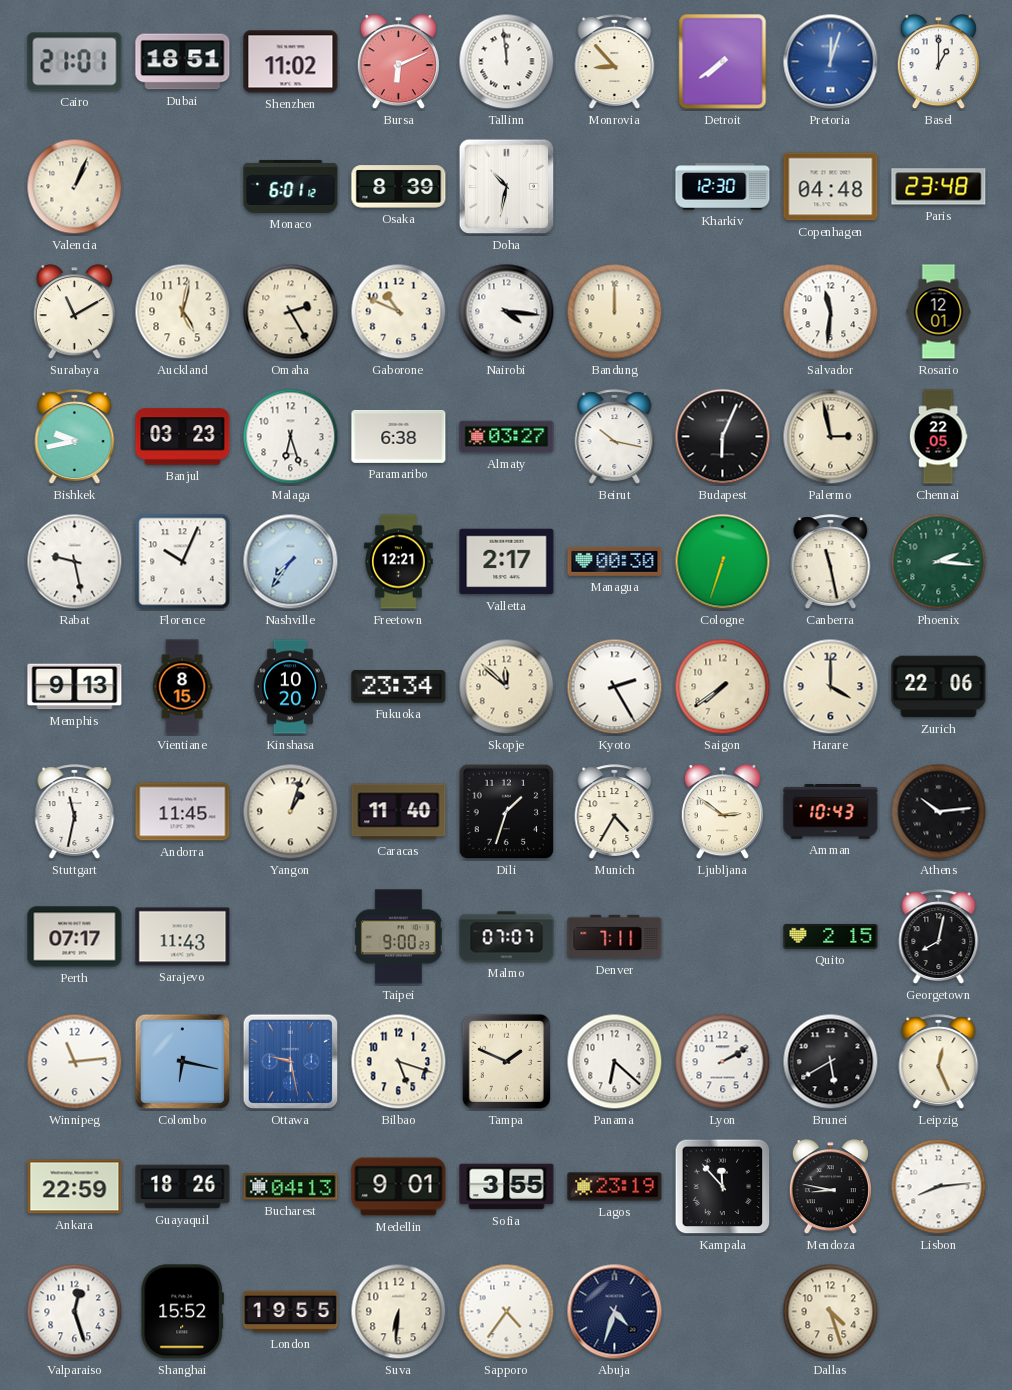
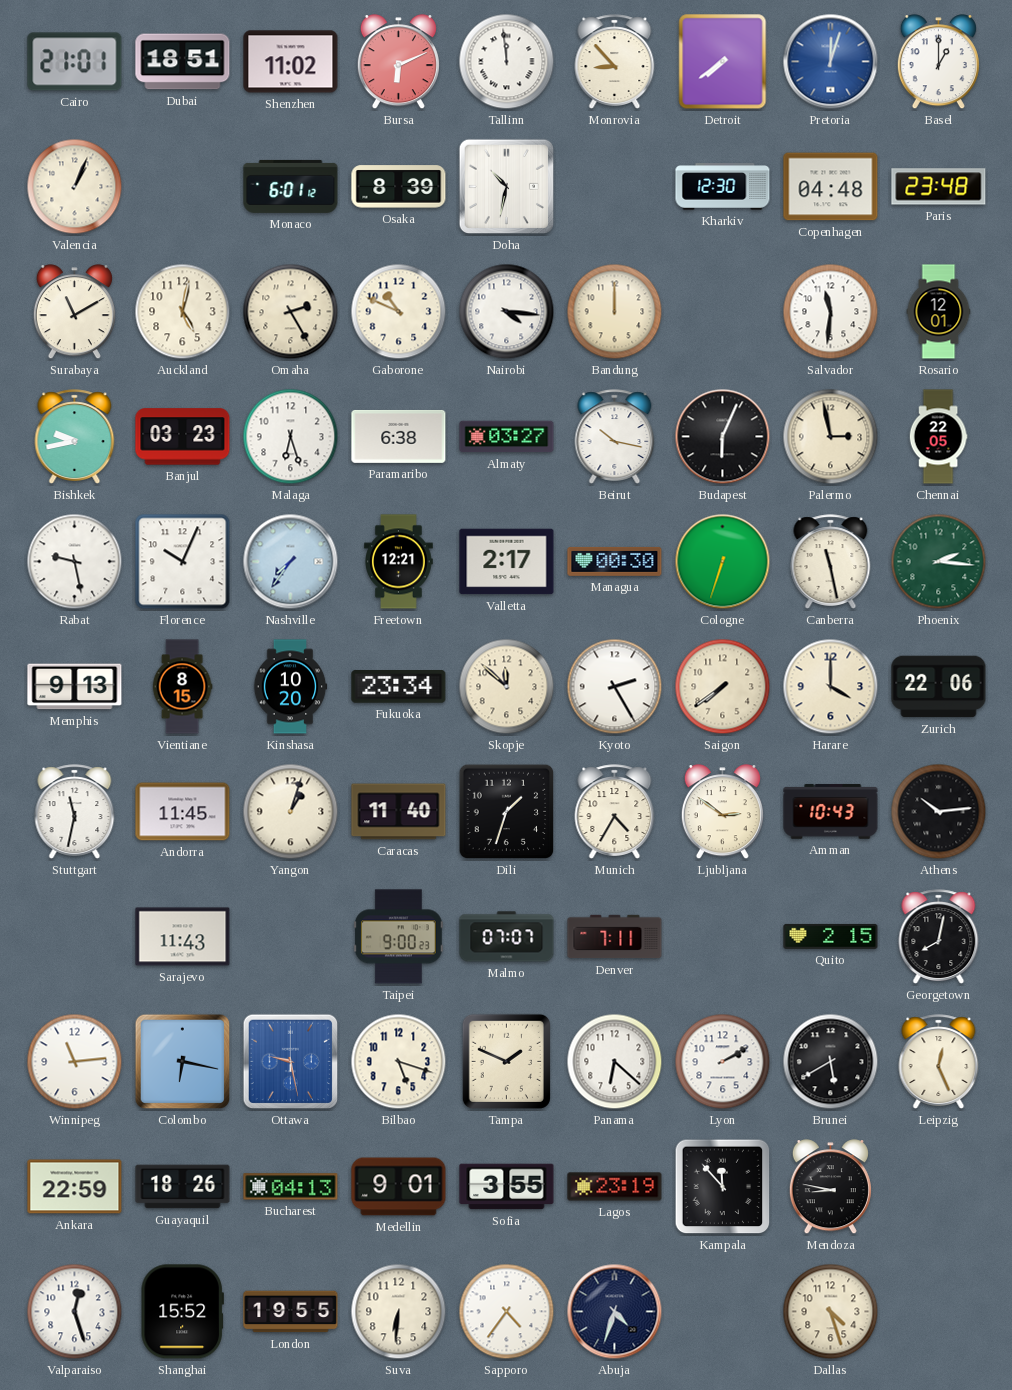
Perth: 07:17 -> none (75, 937)
Lisbon: 8:14 -> none (939, 1187)
